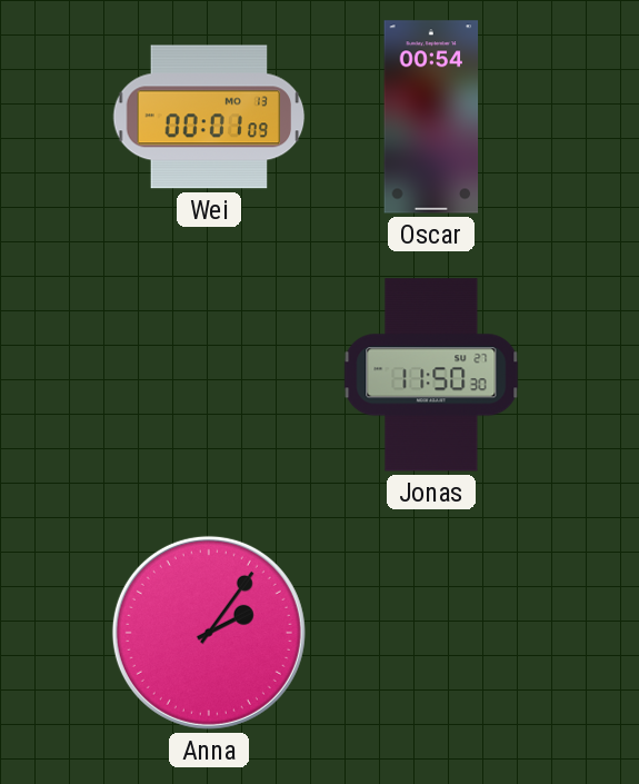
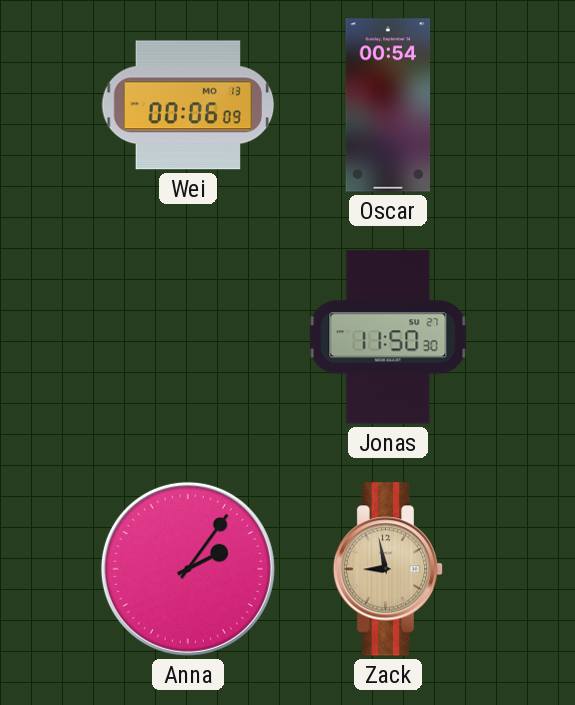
Wei: 00:01 -> 00:06 (188, 105)
Zack: none -> 8:58 (388, 569)
